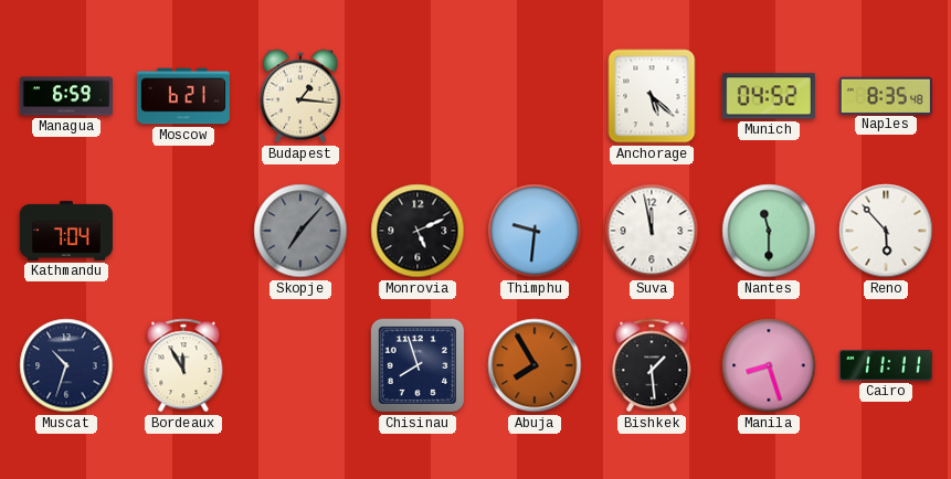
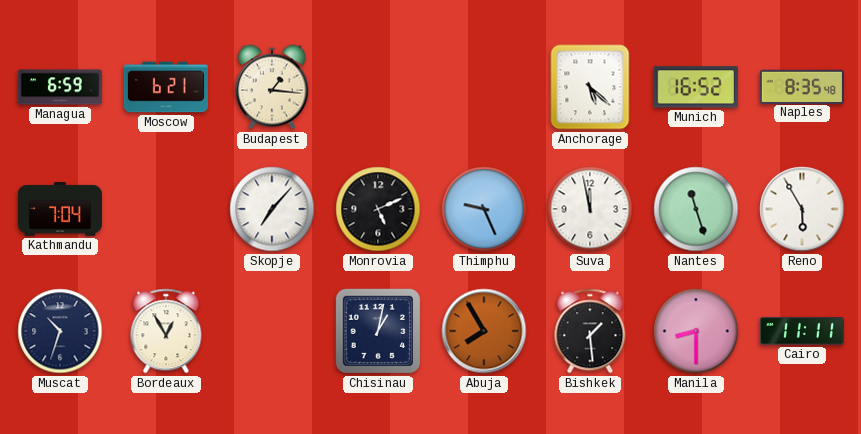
Munich: 04:52 -> 16:52 (696, 87)
Skopje dial: grey -> white (272, 209)
Thimphu: 9:31 -> 9:26 (484, 209)
Nantes: 11:30 -> 11:27 (696, 209)
Reno: 5:53 -> 5:55 (802, 209)
Bordeaux: 11:55 -> 12:55 (166, 331)
Chisinau: 7:57 -> 1:02 (378, 331)
Manila: 8:27 -> 8:30 (696, 331)
